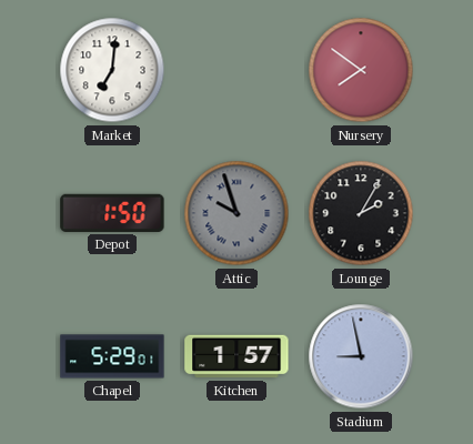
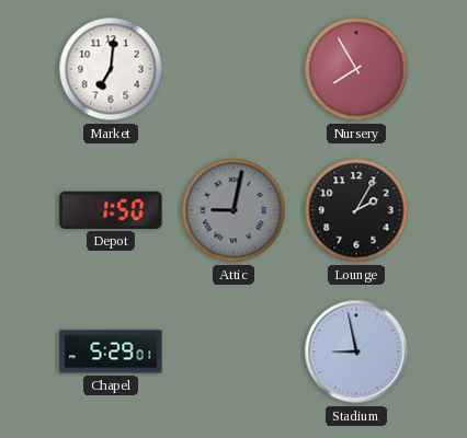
Nursery: 7:51 -> 7:55 (356, 69)
Attic: 9:57 -> 9:02 (233, 210)
Kitchen: 1:57 -> none (236, 356)
